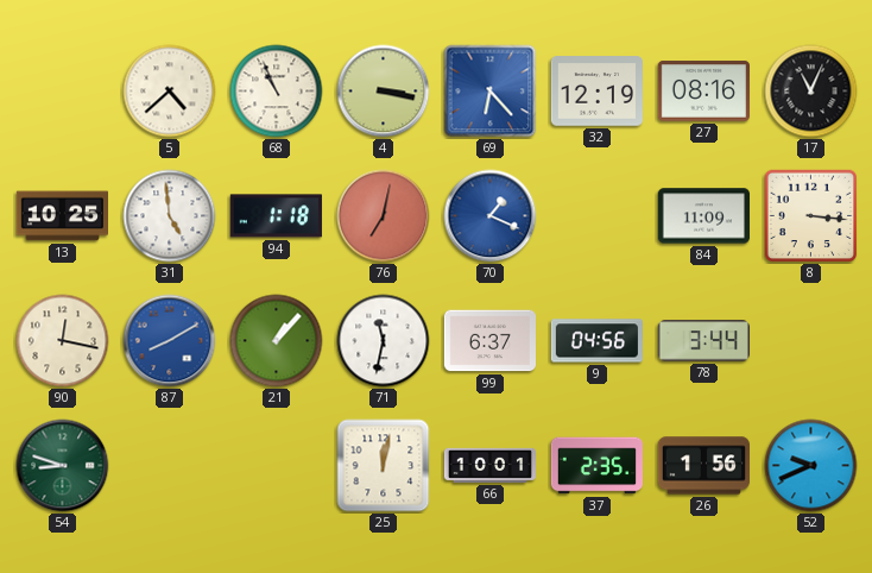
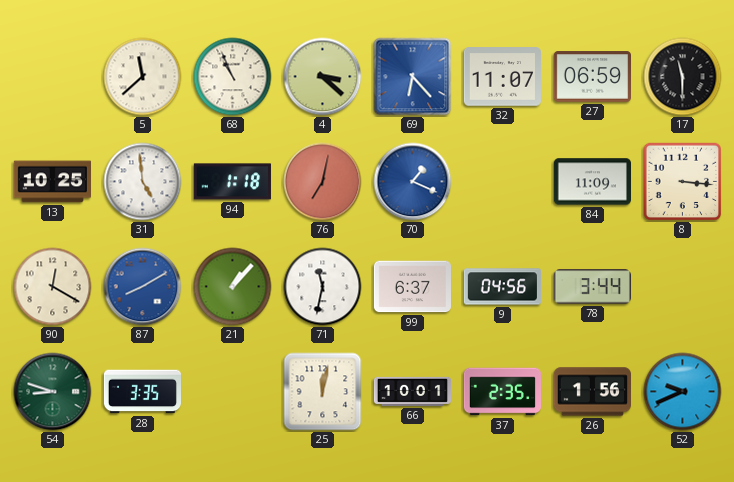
5: 4:38 -> 11:38 (143, 77)
4: 3:17 -> 3:22 (323, 77)
32: 12:19 -> 11:07 (502, 77)
27: 08:16 -> 06:59 (592, 77)
17: 11:04 -> 11:30 (683, 77)
90: 12:17 -> 12:20 (53, 287)
28: none -> 3:35 (142, 392)
